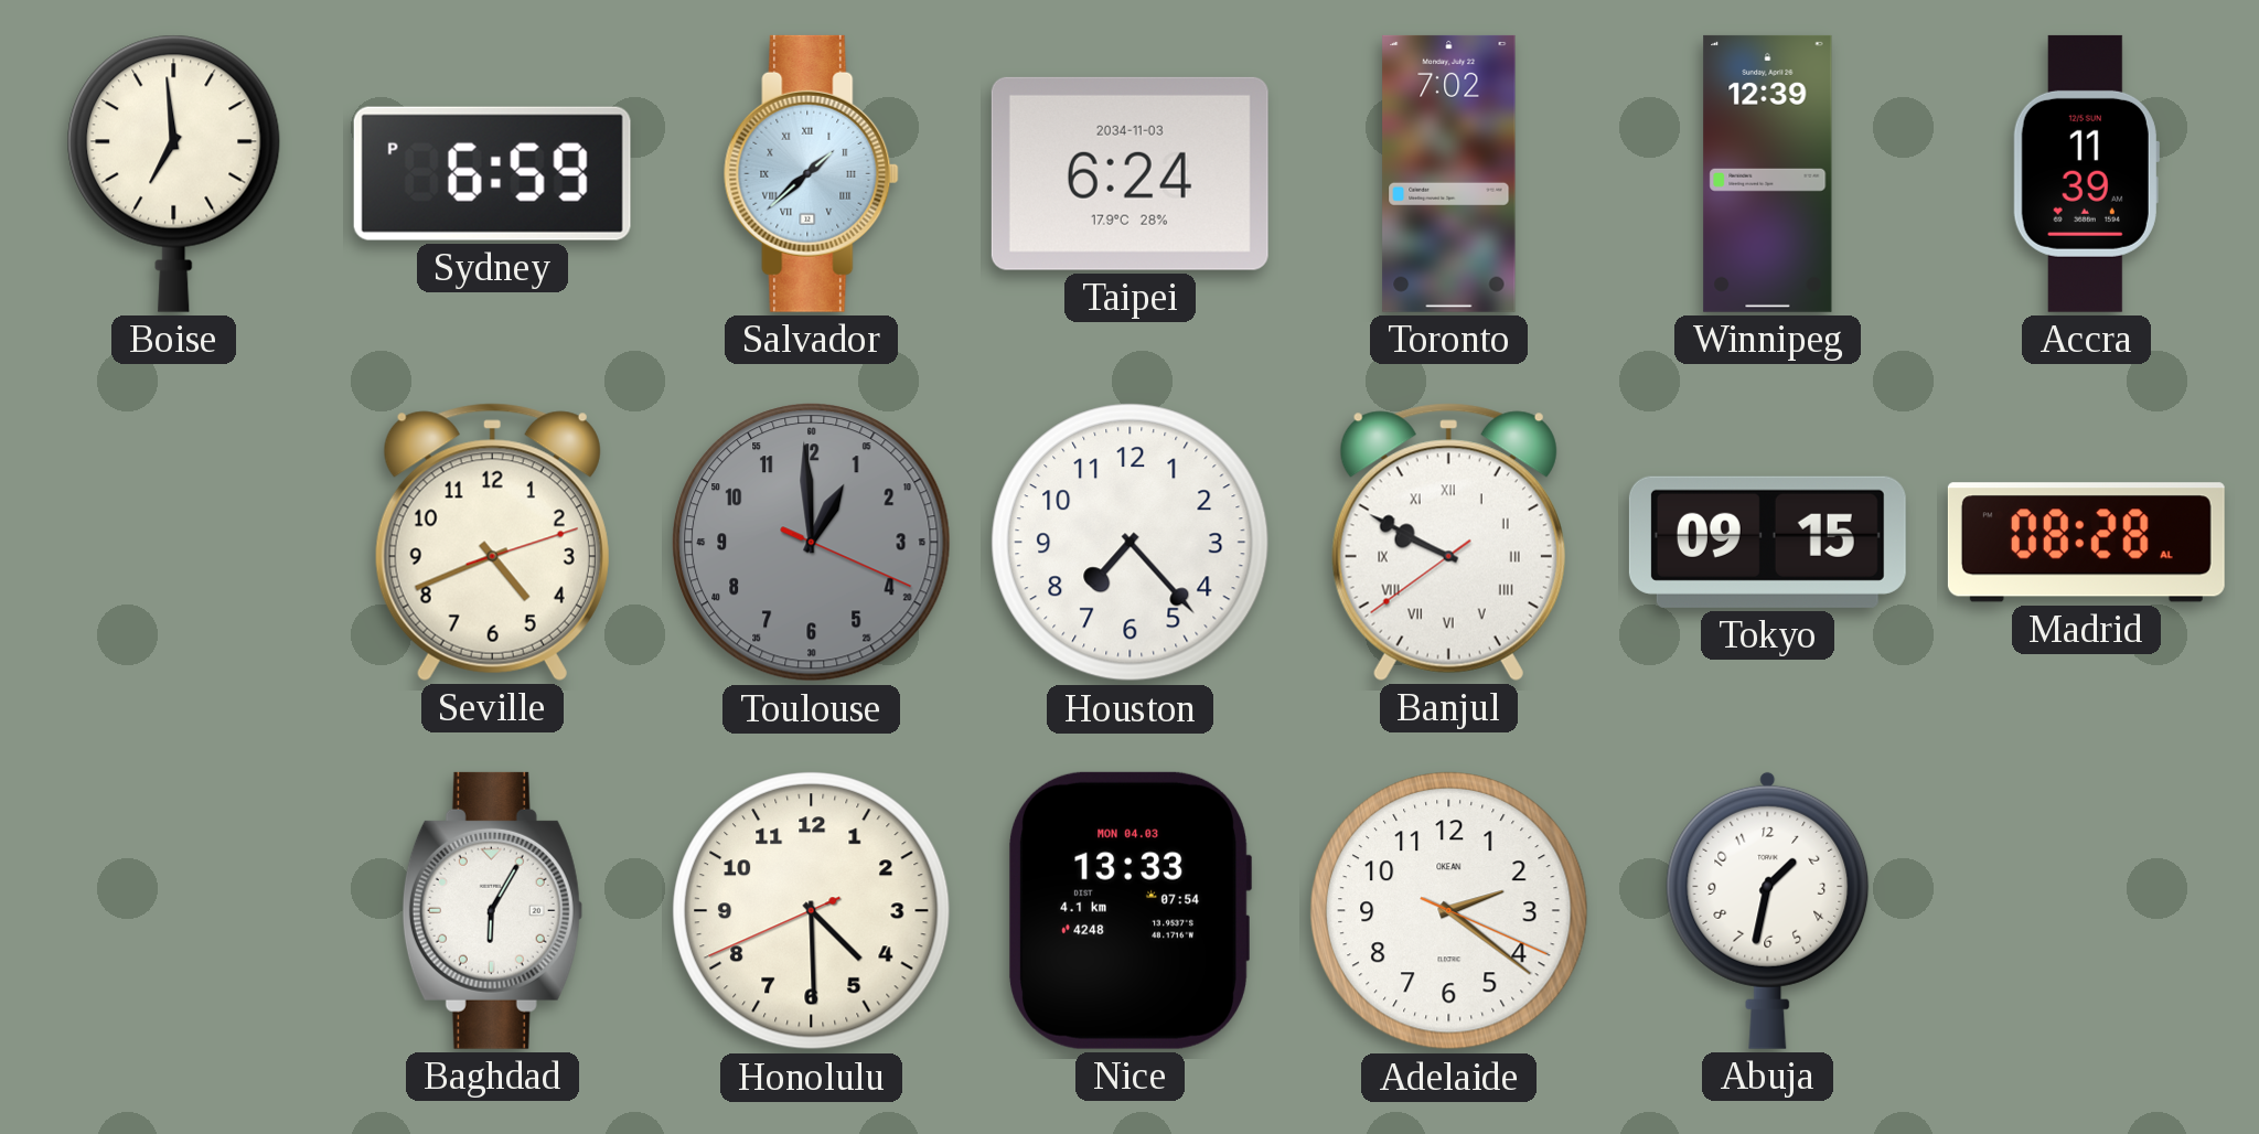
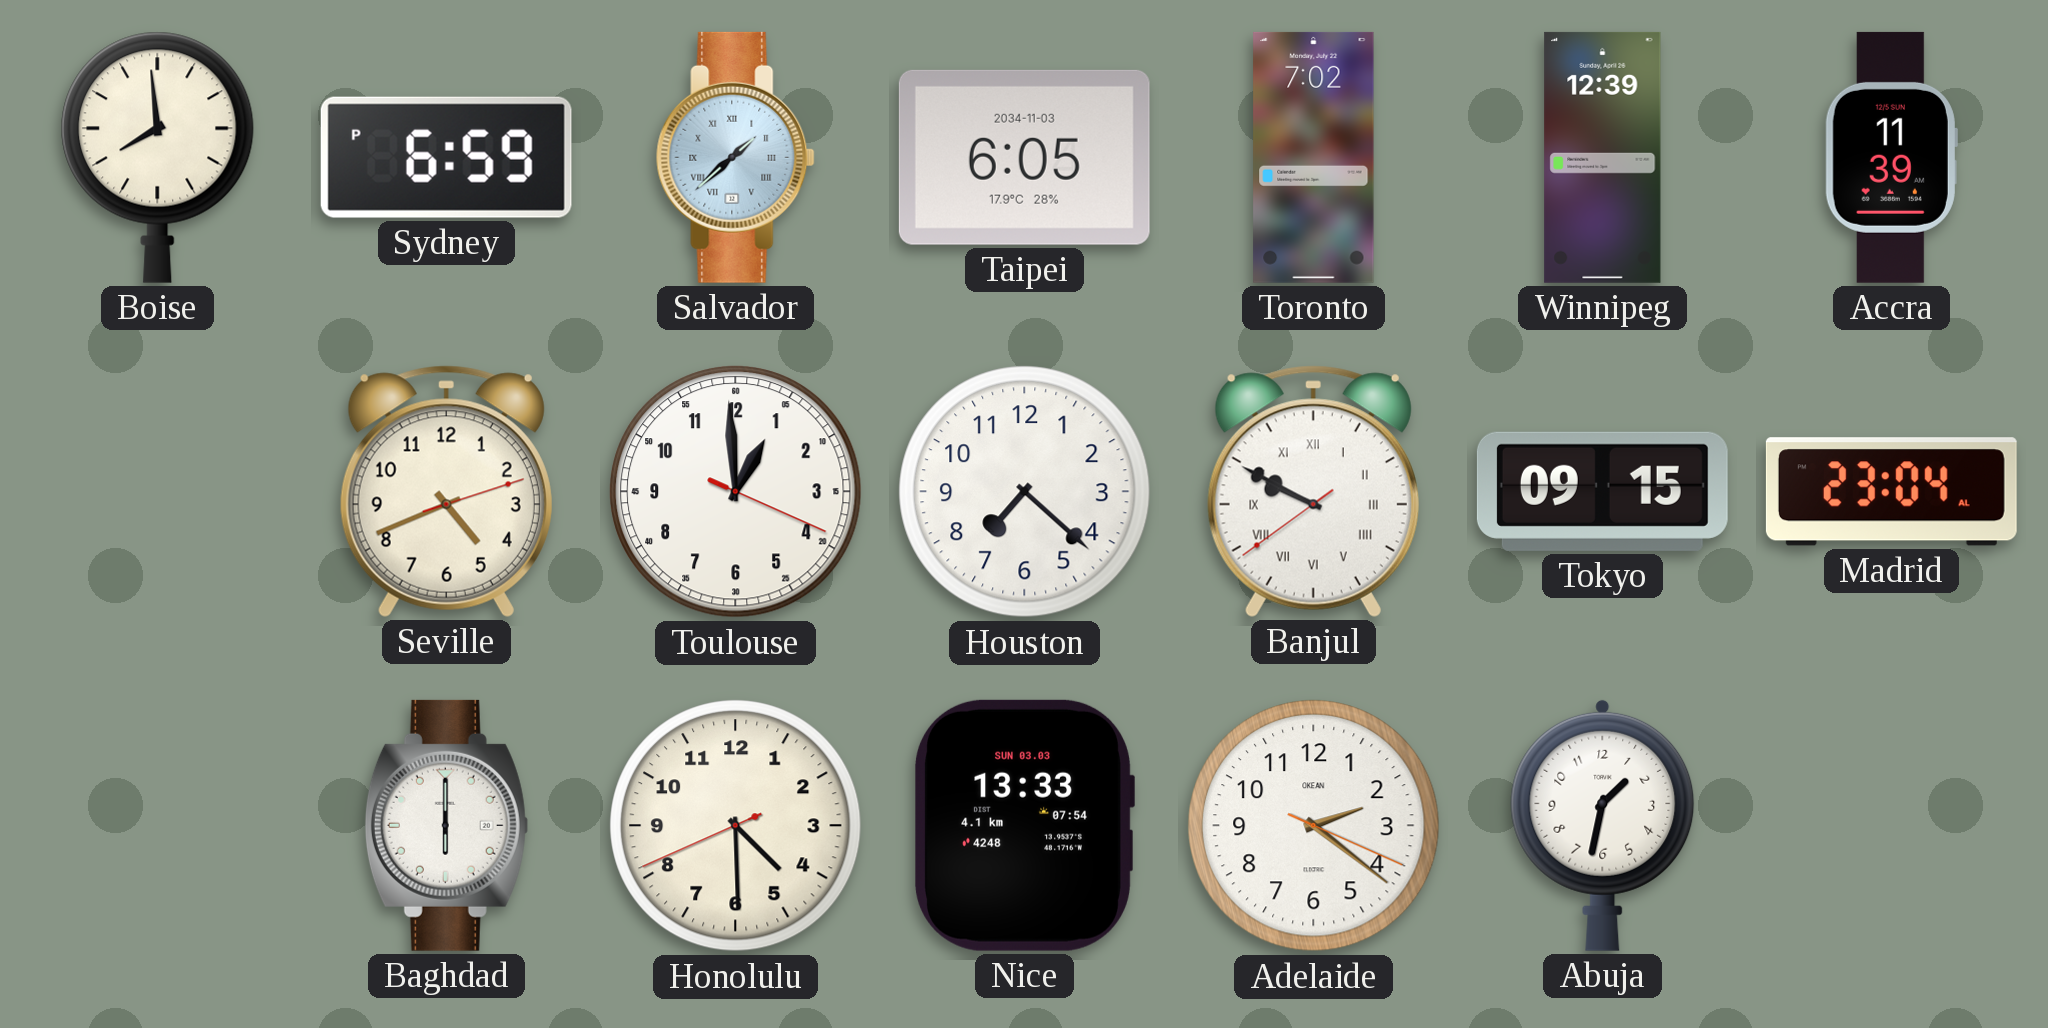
Boise: 6:59 -> 7:59 (158, 157)
Taipei: 6:24 -> 6:05 (1024, 157)
Toulouse dial: grey -> white (736, 492)
Houston: 7:23 -> 7:22 (1025, 492)
Madrid: 08:28 -> 23:04 (1891, 492)
Baghdad: 6:05 -> 6:00 (446, 825)
Nice date: MON 04.03 -> SUN 03.03 (1024, 825)
